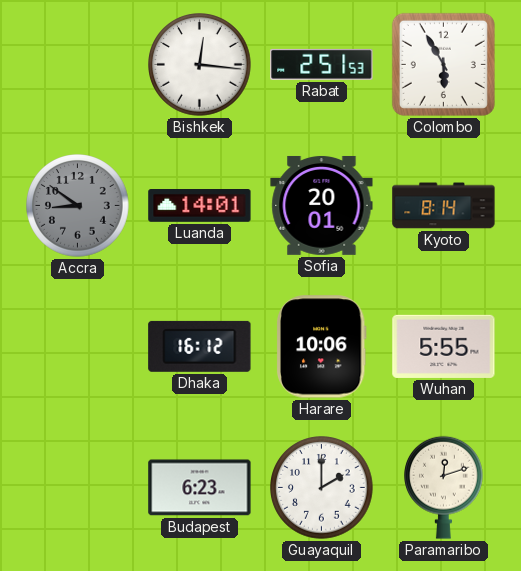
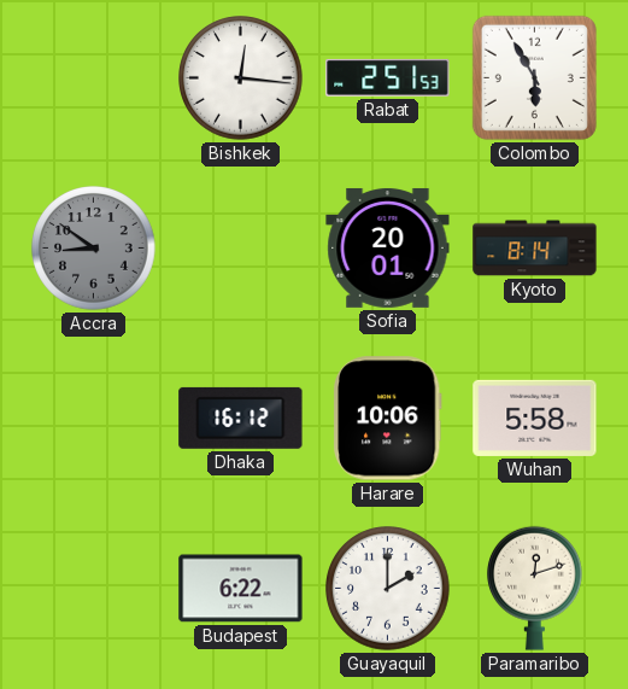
Luanda: 14:01 -> none (200, 206)
Wuhan: 5:55 -> 5:58 (535, 418)
Budapest: 6:23 -> 6:22 (241, 589)
